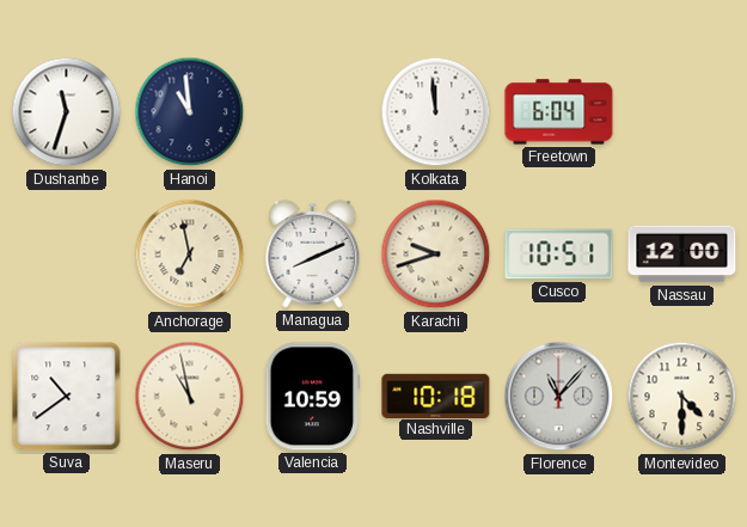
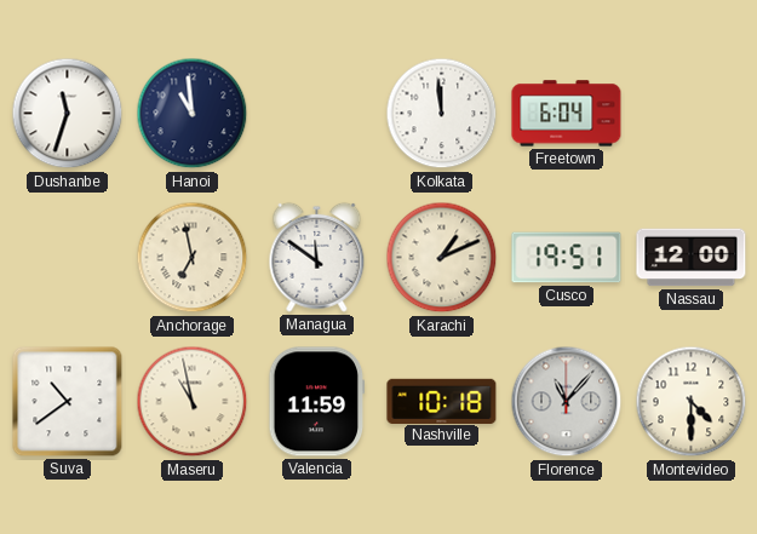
Managua: 8:11 -> 11:51 (317, 257)
Karachi: 9:42 -> 1:11 (442, 258)
Cusco: 10:51 -> 19:51 (567, 258)
Valencia: 10:59 -> 11:59 (317, 402)
